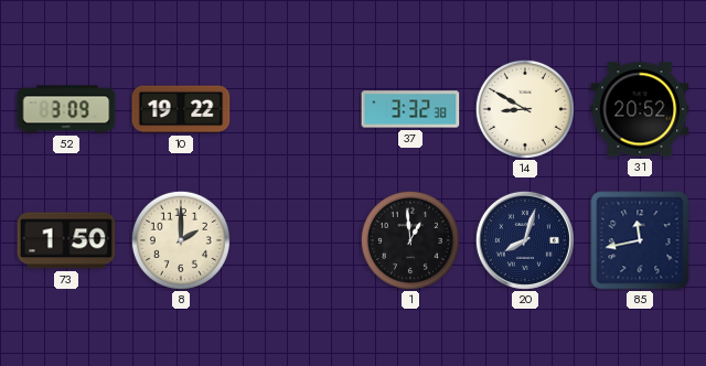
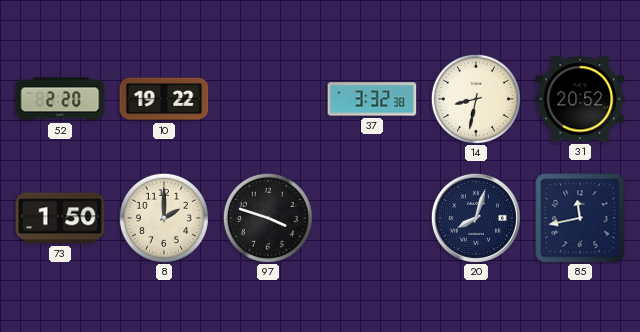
52: 3:09 -> 2:20 (60, 99)
14: 8:50 -> 8:32 (476, 99)
97: none -> 3:48 (268, 218)
1: 12:59 -> none (410, 240)
